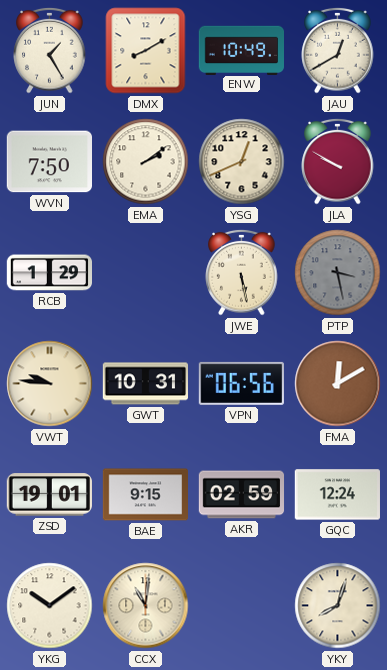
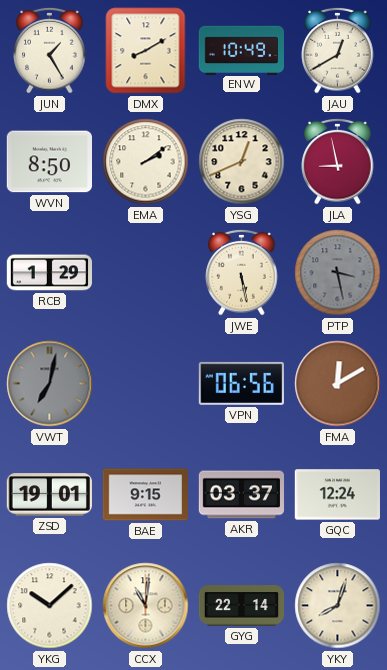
WVN: 7:50 -> 8:50 (49, 162)
JLA: 9:50 -> 8:58 (338, 161)
VWT: 9:46 -> 7:02 (50, 384)
VWT dial: cream -> grey (50, 384)
GWT: 10:31 -> none (145, 384)
AKR: 02:59 -> 03:37 (242, 495)
YKG: 10:09 -> 10:08 (50, 606)
GYG: none -> 22:14 (242, 606)
